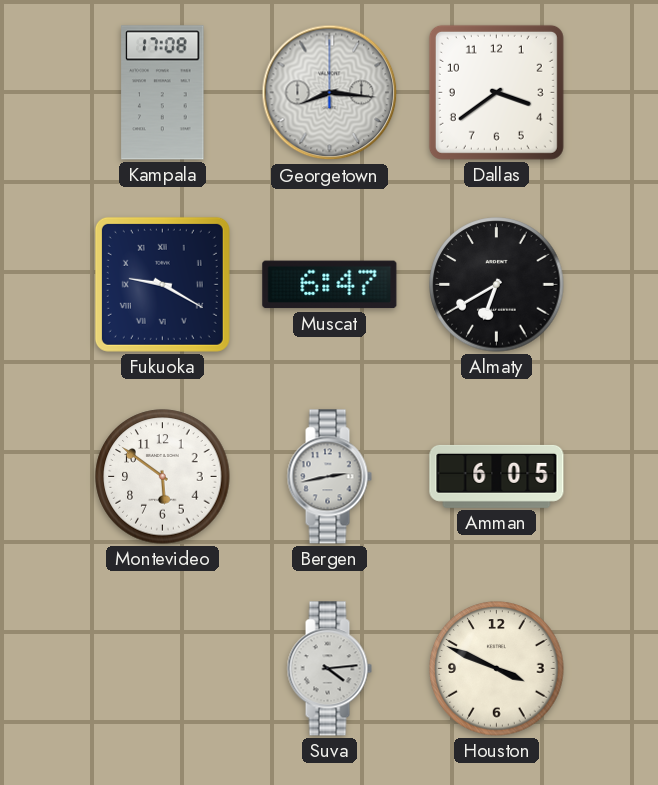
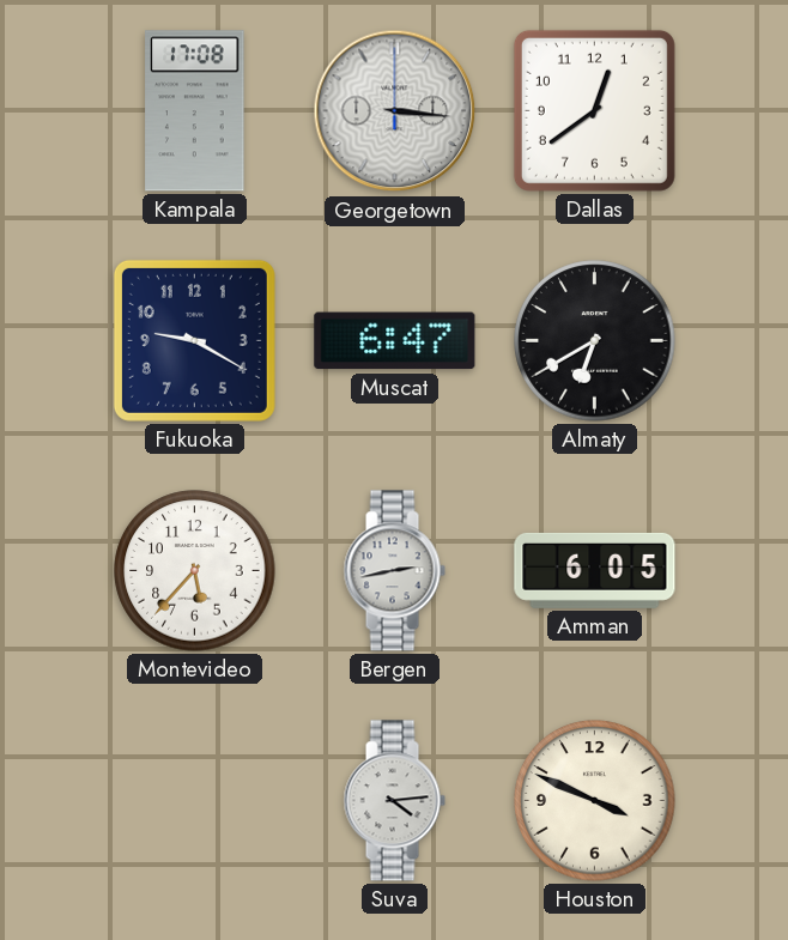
Georgetown: 8:16 -> 3:16 (395, 111)
Dallas: 3:39 -> 12:39 (594, 110)
Fukuoka numerals: Roman -> Arabic (194, 340)
Montevideo: 5:51 -> 5:37 (195, 571)
